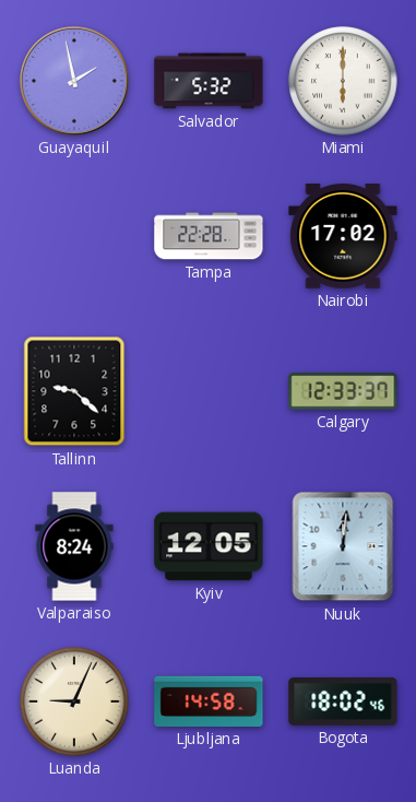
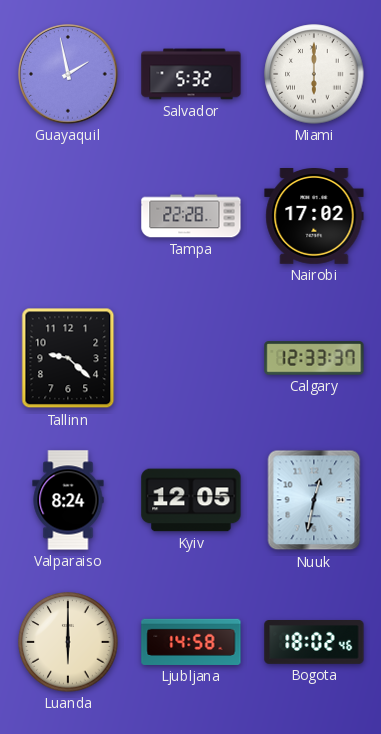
Nuuk: 12:01 -> 12:32 (314, 500)
Luanda: 9:04 -> 6:00 (68, 642)
